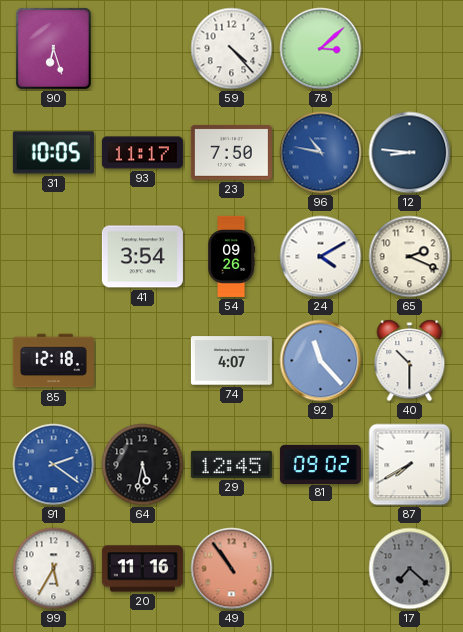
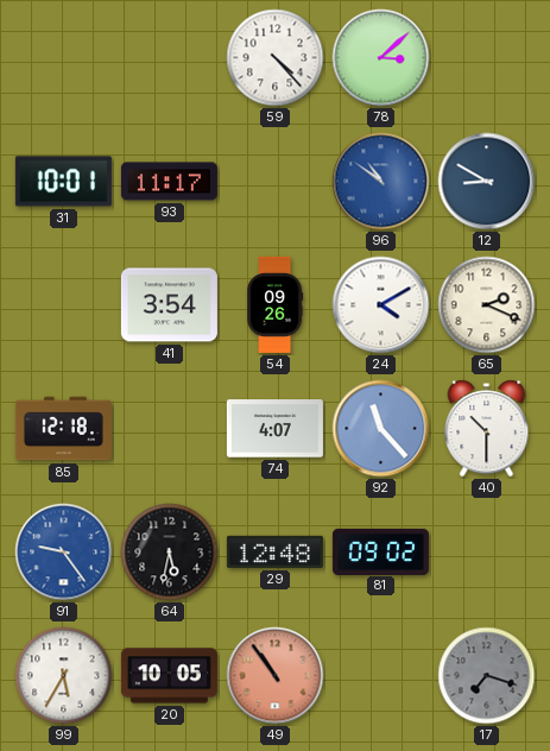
90: 6:27 -> none (54, 49)
31: 10:05 -> 10:01 (63, 182)
23: 7:50 -> none (231, 152)
96: 10:47 -> 10:51 (381, 182)
12: 8:46 -> 8:50 (487, 182)
91: 2:21 -> 9:24 (64, 553)
29: 12:45 -> 12:48 (274, 551)
87: 7:40 -> none (410, 465)
20: 11:16 -> 10:05 (169, 676)
17: 7:22 -> 7:18 (487, 676)
